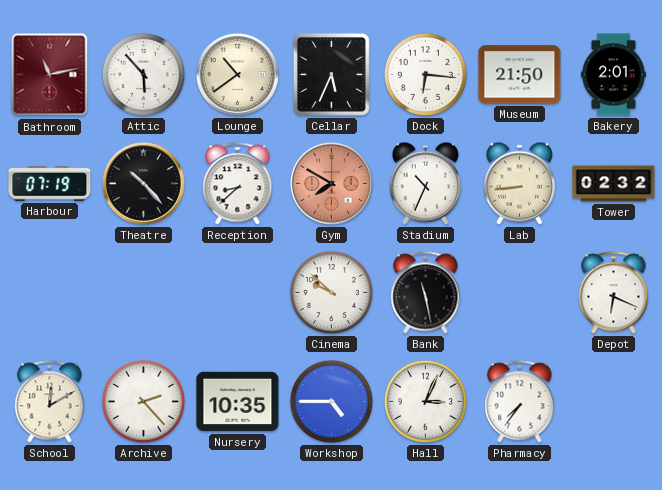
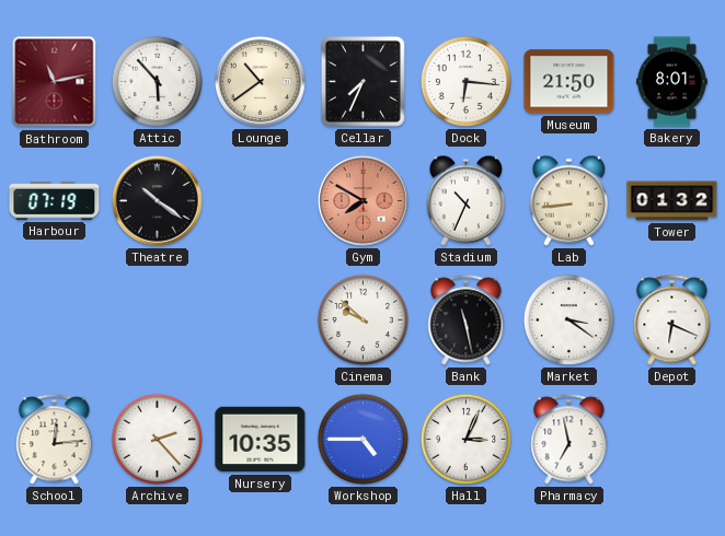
Cellar: 5:34 -> 7:34 (362, 81)
Bakery: 2:01 -> 8:01 (671, 82)
Theatre: 10:23 -> 10:21 (157, 200)
Reception: 8:38 -> none (238, 184)
Tower: 02:32 -> 01:32 (672, 201)
Market: none -> 3:21 (568, 319)
School: 12:10 -> 12:14 (55, 440)
Pharmacy: 7:36 -> 6:58 (569, 440)
